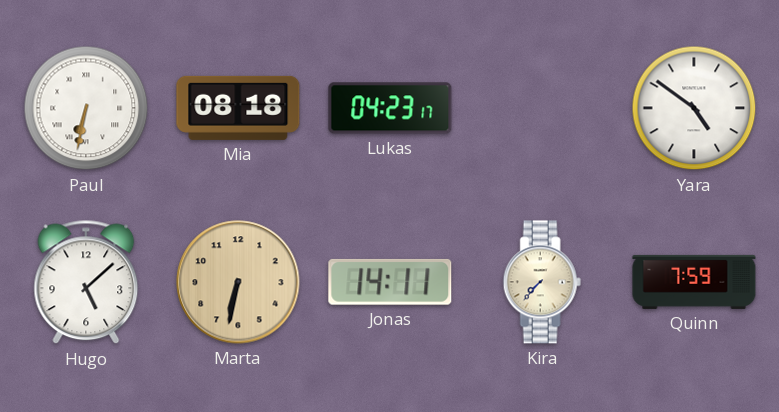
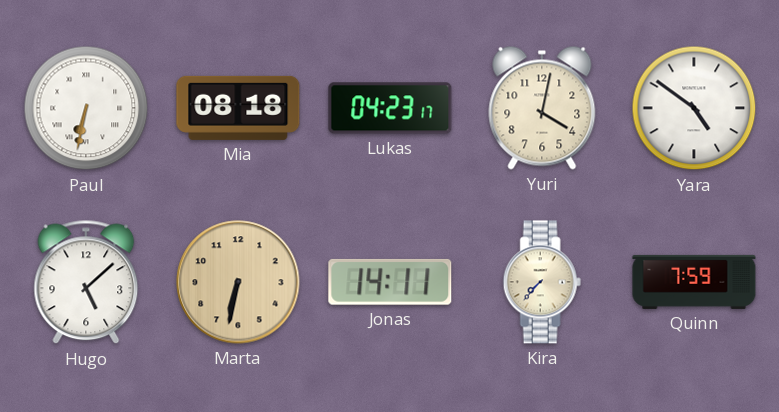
Yuri: none -> 4:02 (542, 108)
